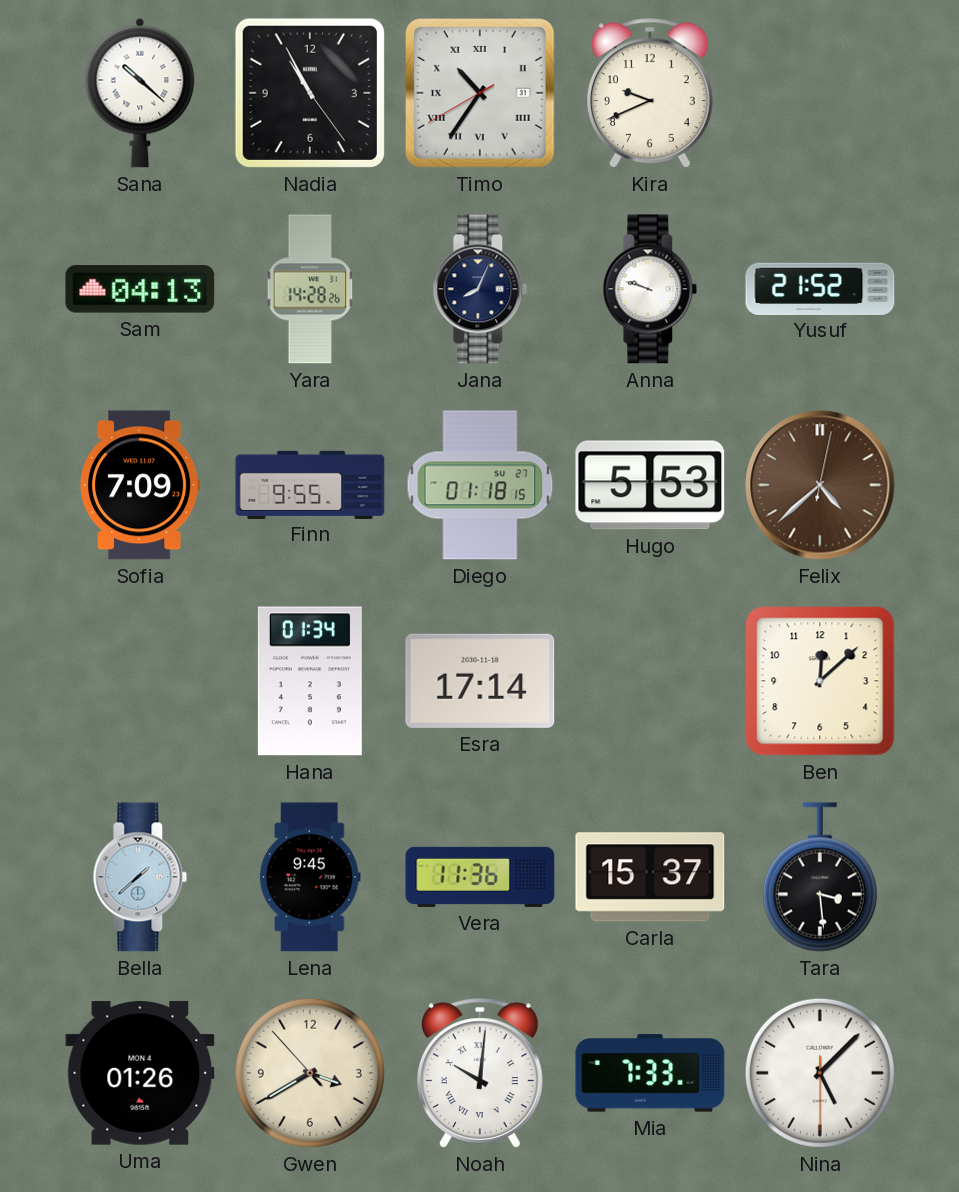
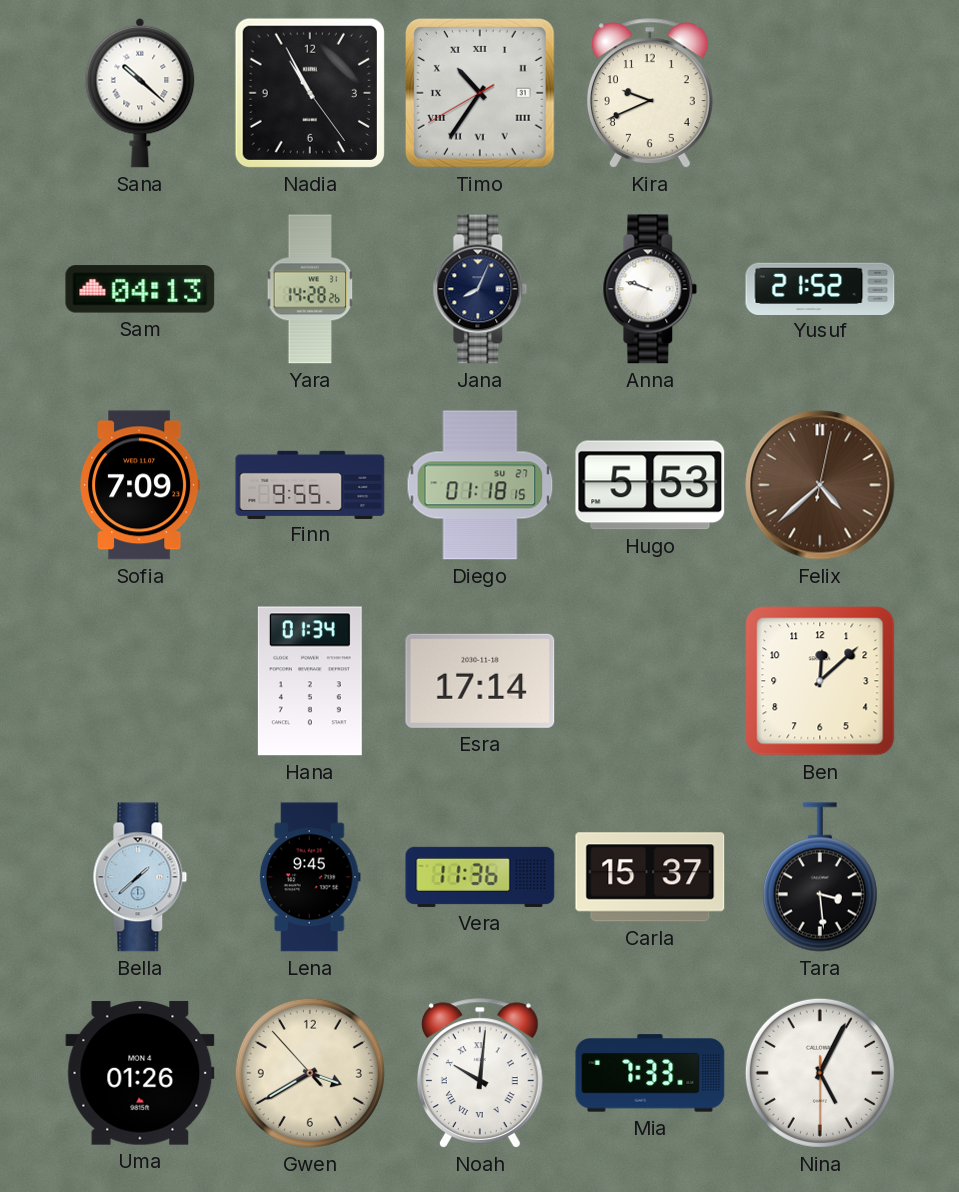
Nina: 5:07 -> 5:04 (820, 1073)
